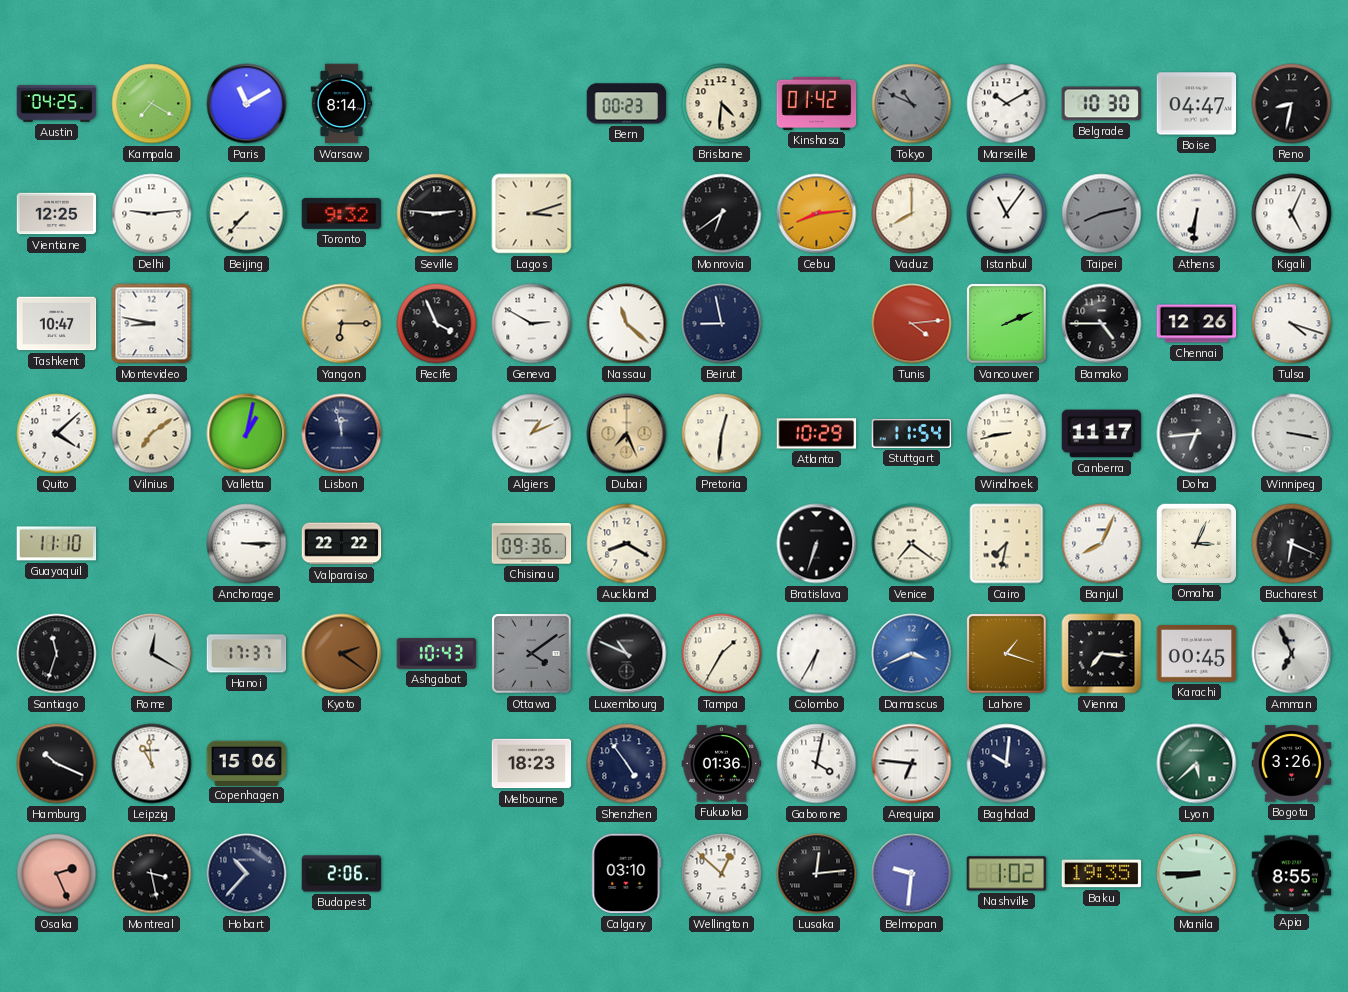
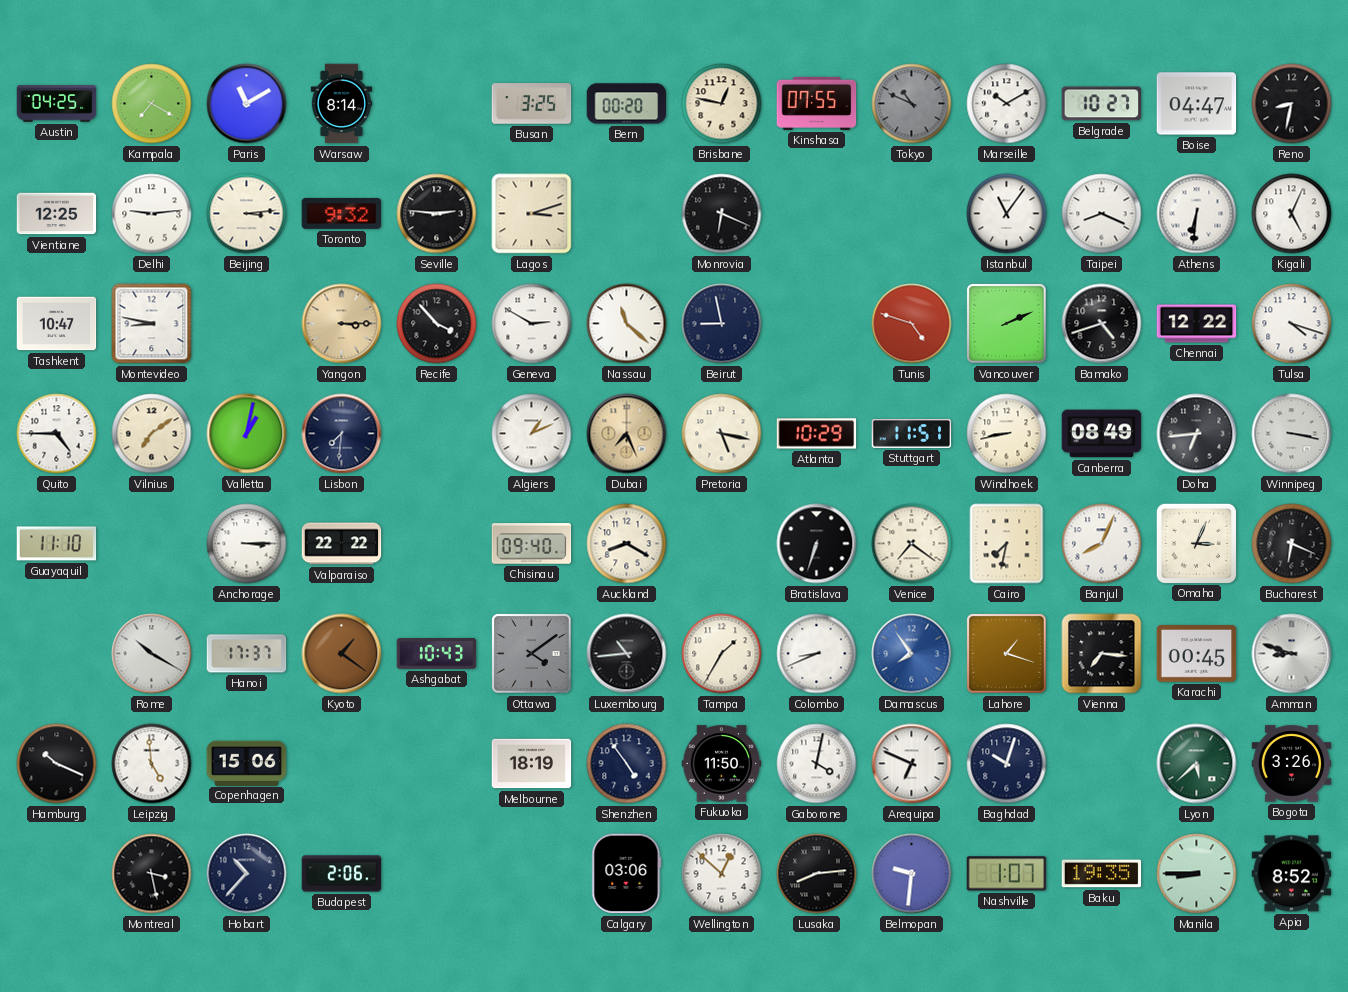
Busan: none -> 3:25 (532, 104)
Bern: 00:23 -> 00:20 (627, 104)
Brisbane: 4:31 -> 12:47 (722, 104)
Kinshasa: 01:42 -> 07:55 (817, 103)
Belgrade: 10:30 -> 10:27 (1102, 104)
Beijing: 7:37 -> 3:14 (247, 214)
Monrovia: 6:39 -> 6:19 (722, 214)
Cebu: 8:14 -> none (817, 214)
Vaduz: 8:00 -> none (912, 214)
Taipei: 8:13 -> 8:19 (1102, 214)
Taipei dial: grey -> white (1102, 214)
Yangon: 6:15 -> 3:15 (342, 324)
Recife: 3:56 -> 3:53 (437, 324)
Tunis: 4:14 -> 4:48 (912, 324)
Bamako: 4:45 -> 4:42 (1102, 324)
Chennai: 12:26 -> 12:22 (1197, 324)
Quito: 4:08 -> 4:45 (57, 434)
Lisbon: 11:58 -> 7:31 (342, 434)
Pretoria: 12:31 -> 5:17 (722, 434)
Stuttgart: 11:54 -> 11:51 (912, 434)
Canberra: 11:17 -> 08:49 (1102, 434)
Chisinau: 09:36 -> 09:40 (532, 544)
Santiago: 11:33 -> none (57, 654)
Rome: 12:20 -> 10:20 (152, 654)
Kyoto: 2:21 -> 1:21 (342, 654)
Luxembourg: 10:49 -> 10:44 (627, 654)
Colombo: 6:35 -> 8:41 (817, 654)
Damascus: 3:41 -> 7:54 (912, 654)
Amman: 6:56 -> 8:48 (1292, 654)
Leipzig: 10:59 -> 4:59 (152, 764)
Melbourne: 18:23 -> 18:19 (532, 764)
Fukuoka: 01:36 -> 11:50 (722, 764)
Arequipa: 6:46 -> 6:49 (912, 764)
Baghdad: 10:01 -> 10:03 (1007, 764)
Osaka: 2:26 -> none (57, 874)
Calgary: 03:10 -> 03:06 (627, 874)
Lusaka: 12:14 -> 8:14 (817, 874)
Nashville: 1:02 -> 1:07 (1007, 874)
Apia: 8:55 -> 8:52 (1292, 874)
